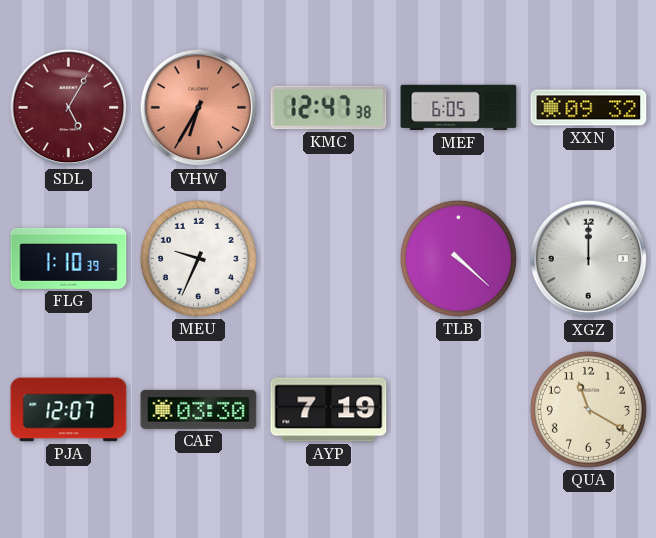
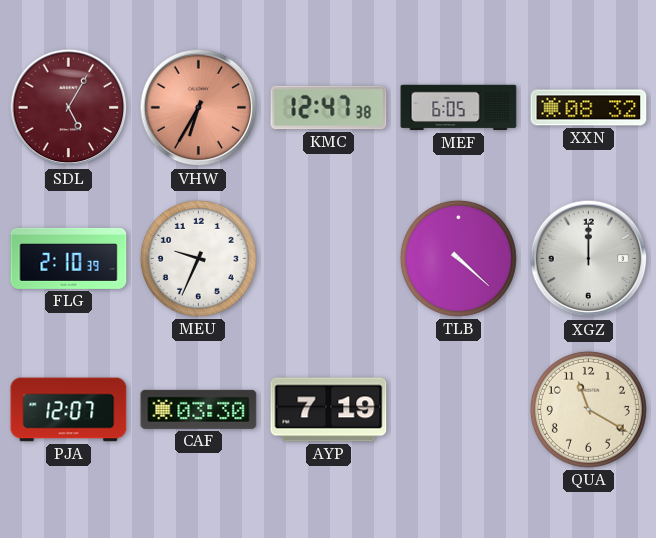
XXN: 09:32 -> 08:32 (589, 108)
FLG: 1:10 -> 2:10 (69, 258)
